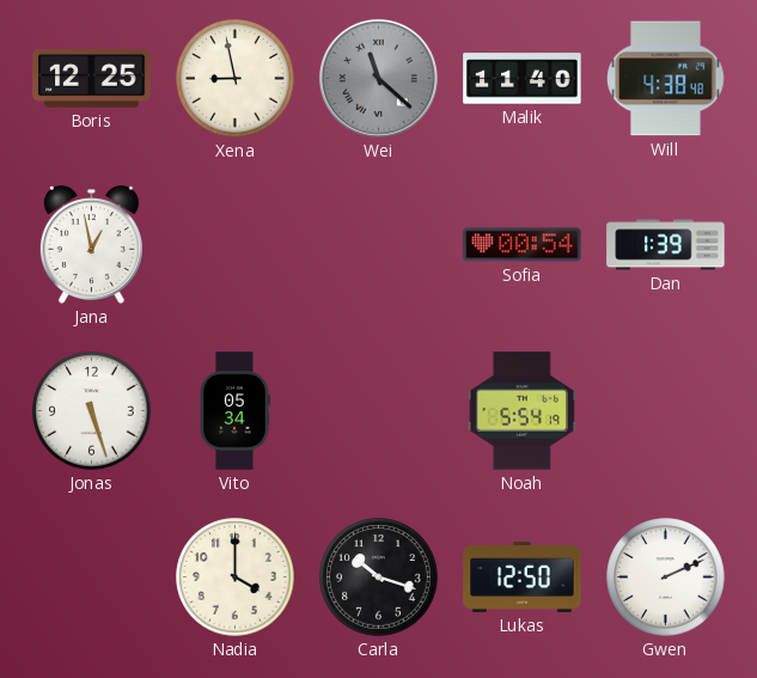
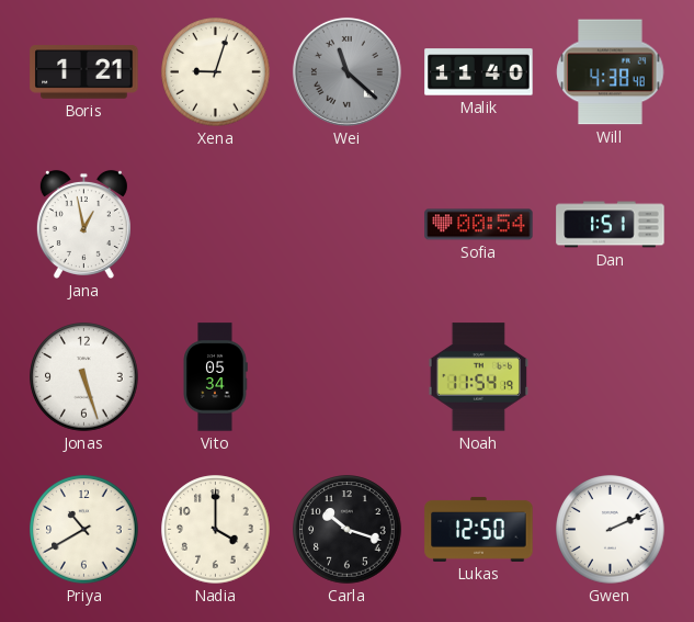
Boris: 12:25 -> 1:21 (84, 72)
Xena: 8:58 -> 9:03 (216, 72)
Dan: 1:39 -> 1:51 (611, 225)
Noah: 5:54 -> 11:54 (478, 377)
Priya: none -> 10:40 (84, 530)
